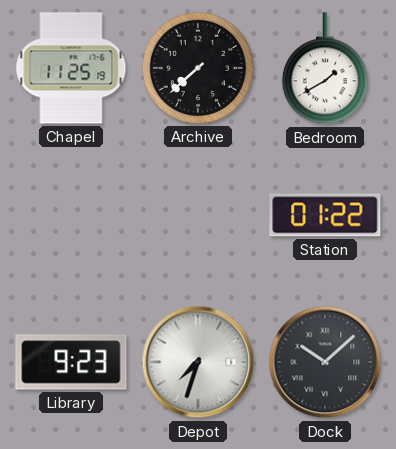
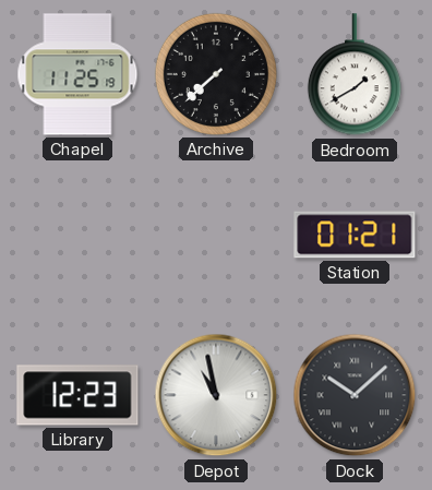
Station: 01:22 -> 01:21 (355, 235)
Library: 9:23 -> 12:23 (77, 395)
Depot: 7:33 -> 10:58 (216, 395)
